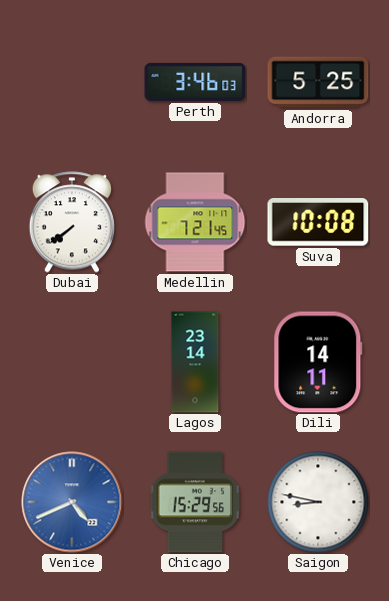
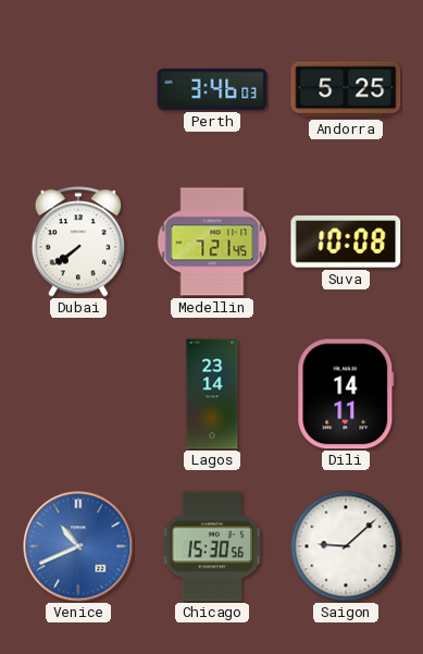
Venice: 4:41 -> 10:41 (78, 546)
Chicago: 15:29 -> 15:30 (212, 546)
Saigon: 8:47 -> 9:08 (346, 546)
